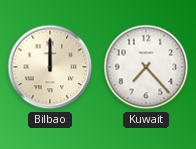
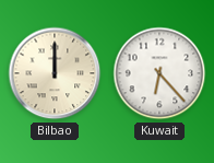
Kuwait: 7:23 -> 6:23 (159, 73)
